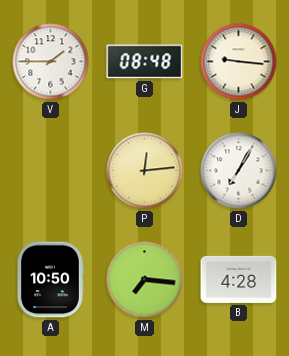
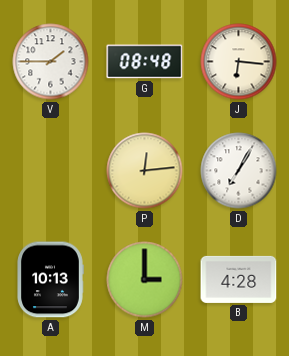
J: 9:16 -> 6:16 (239, 62)
A: 10:50 -> 10:13 (50, 280)
M: 7:16 -> 3:00 (145, 280)
